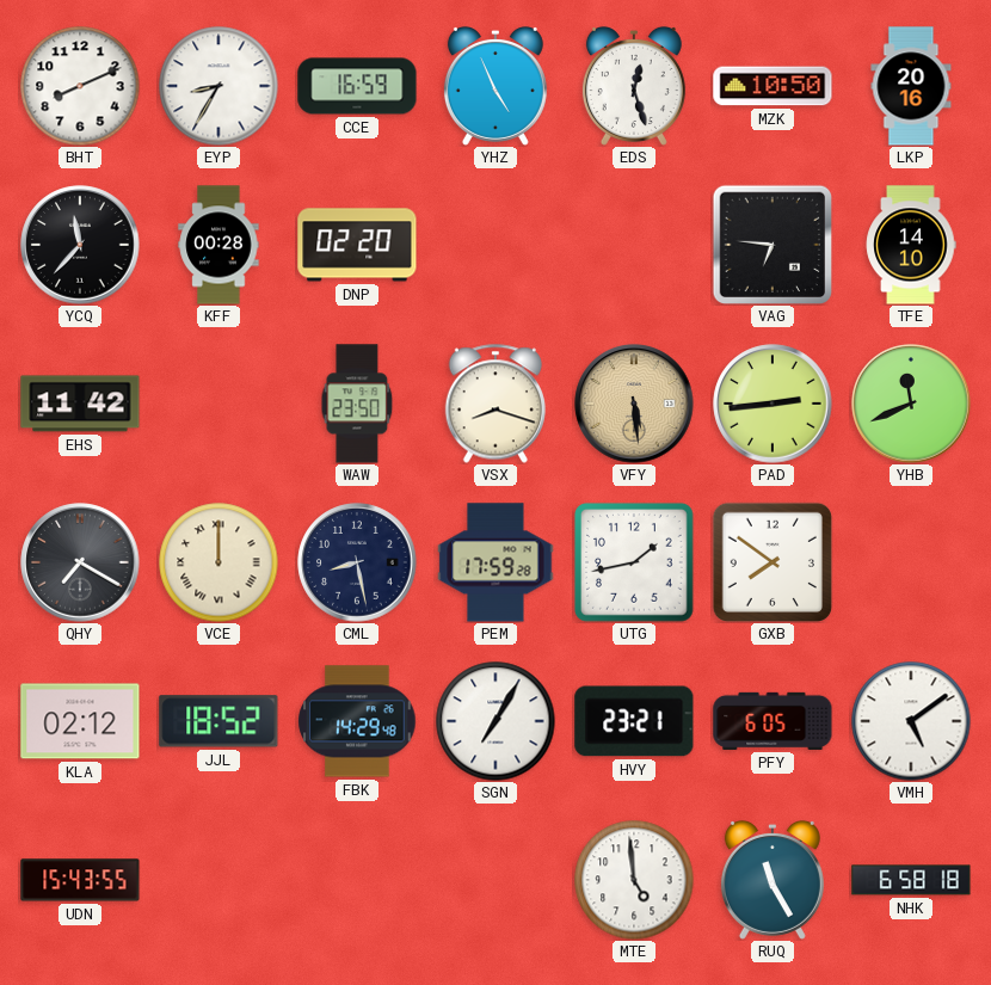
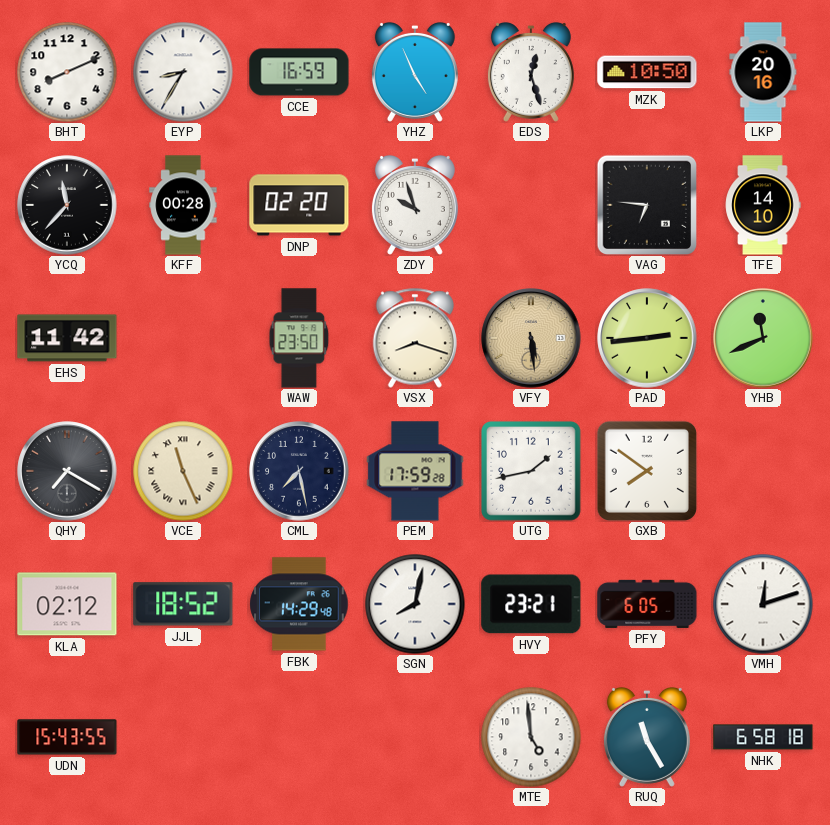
ZDY: none -> 9:57 (415, 205)
VCE: 12:00 -> 11:26 (183, 471)
CML: 8:28 -> 7:28 (299, 471)
SGN: 7:05 -> 8:02 (415, 604)
VMH: 5:09 -> 12:12 (763, 604)
